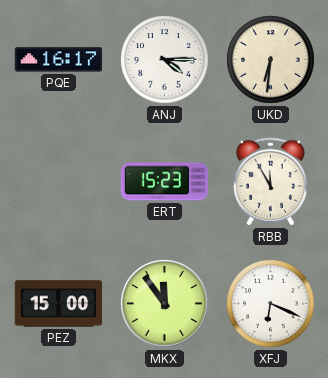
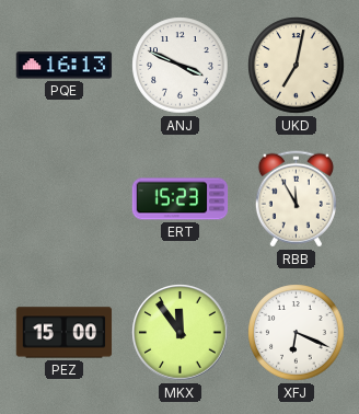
PQE: 16:17 -> 16:13 (65, 66)
ANJ: 4:15 -> 3:49 (181, 66)
UKD: 6:31 -> 7:02 (297, 66)
